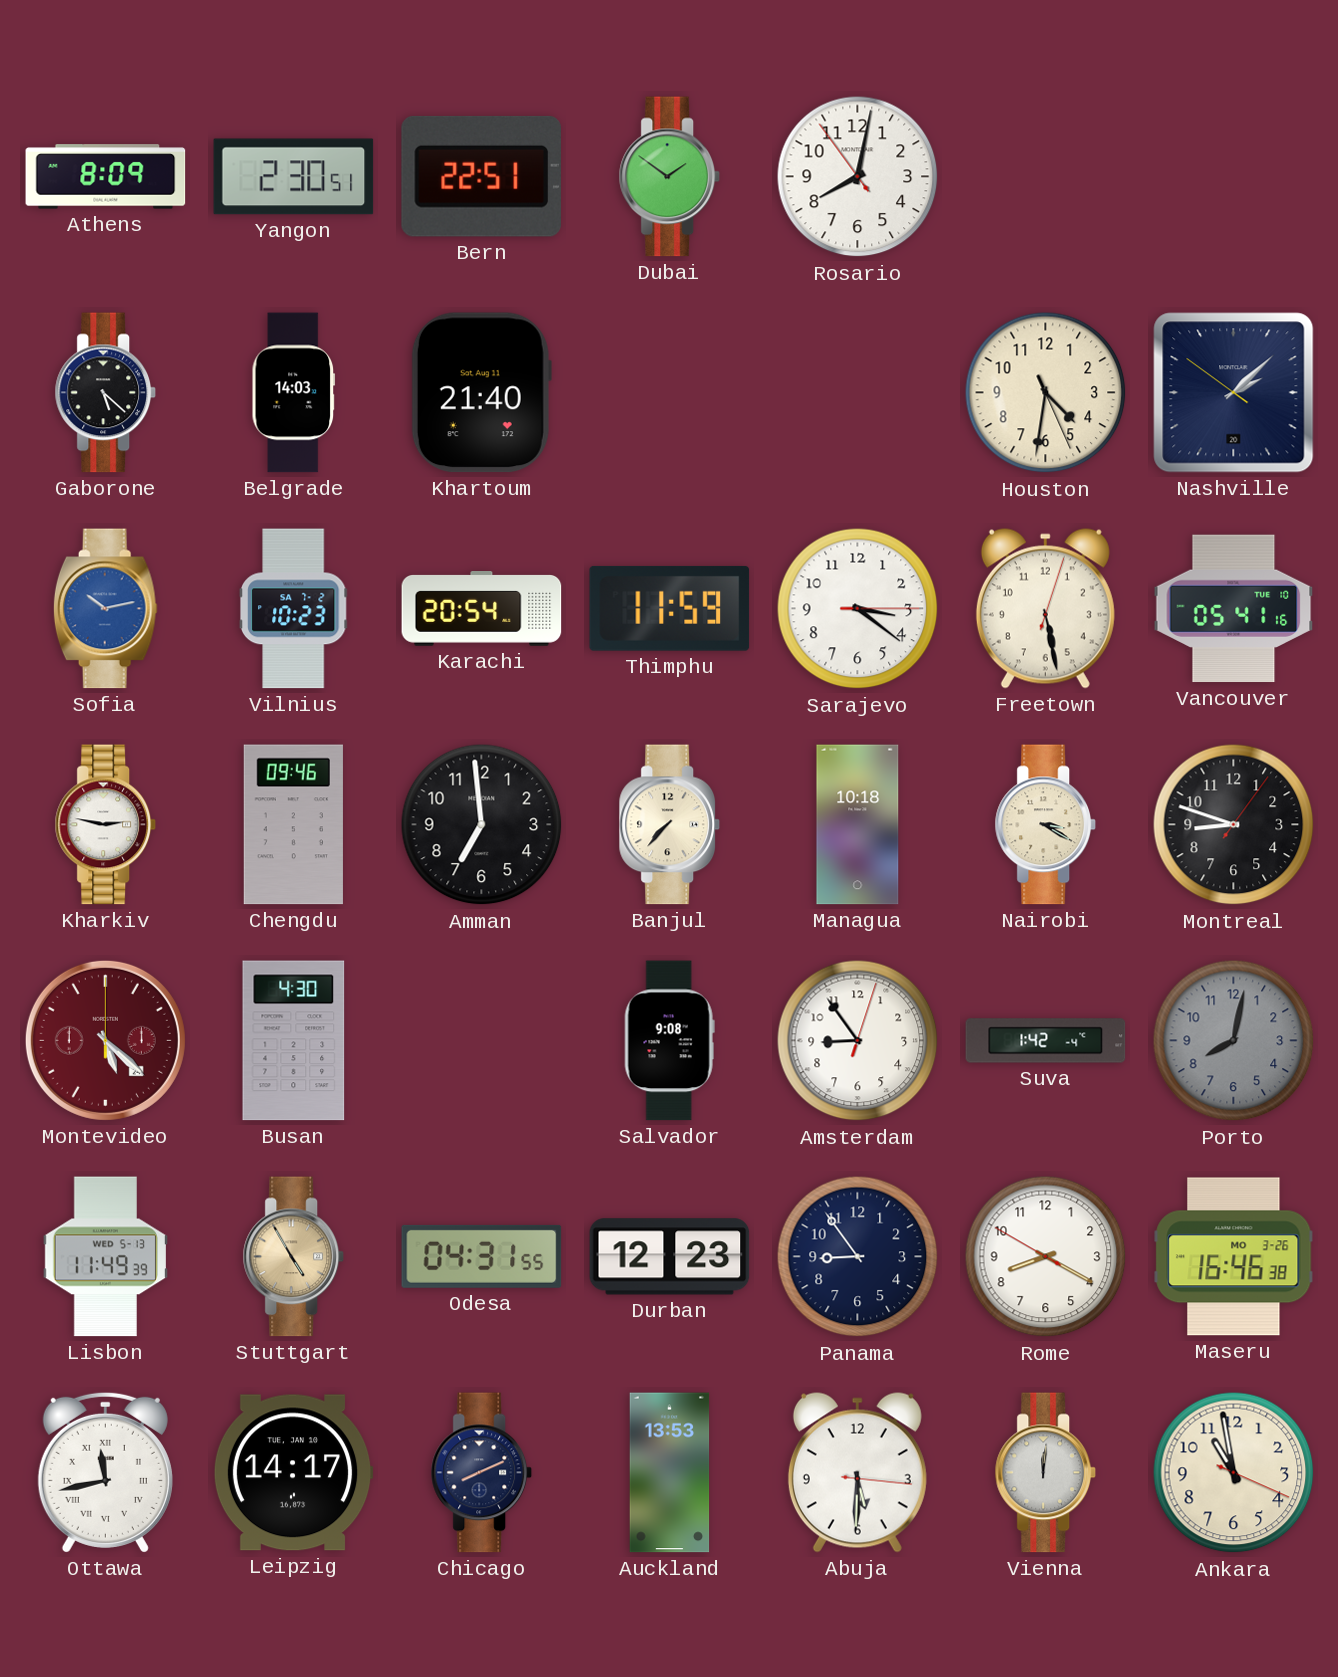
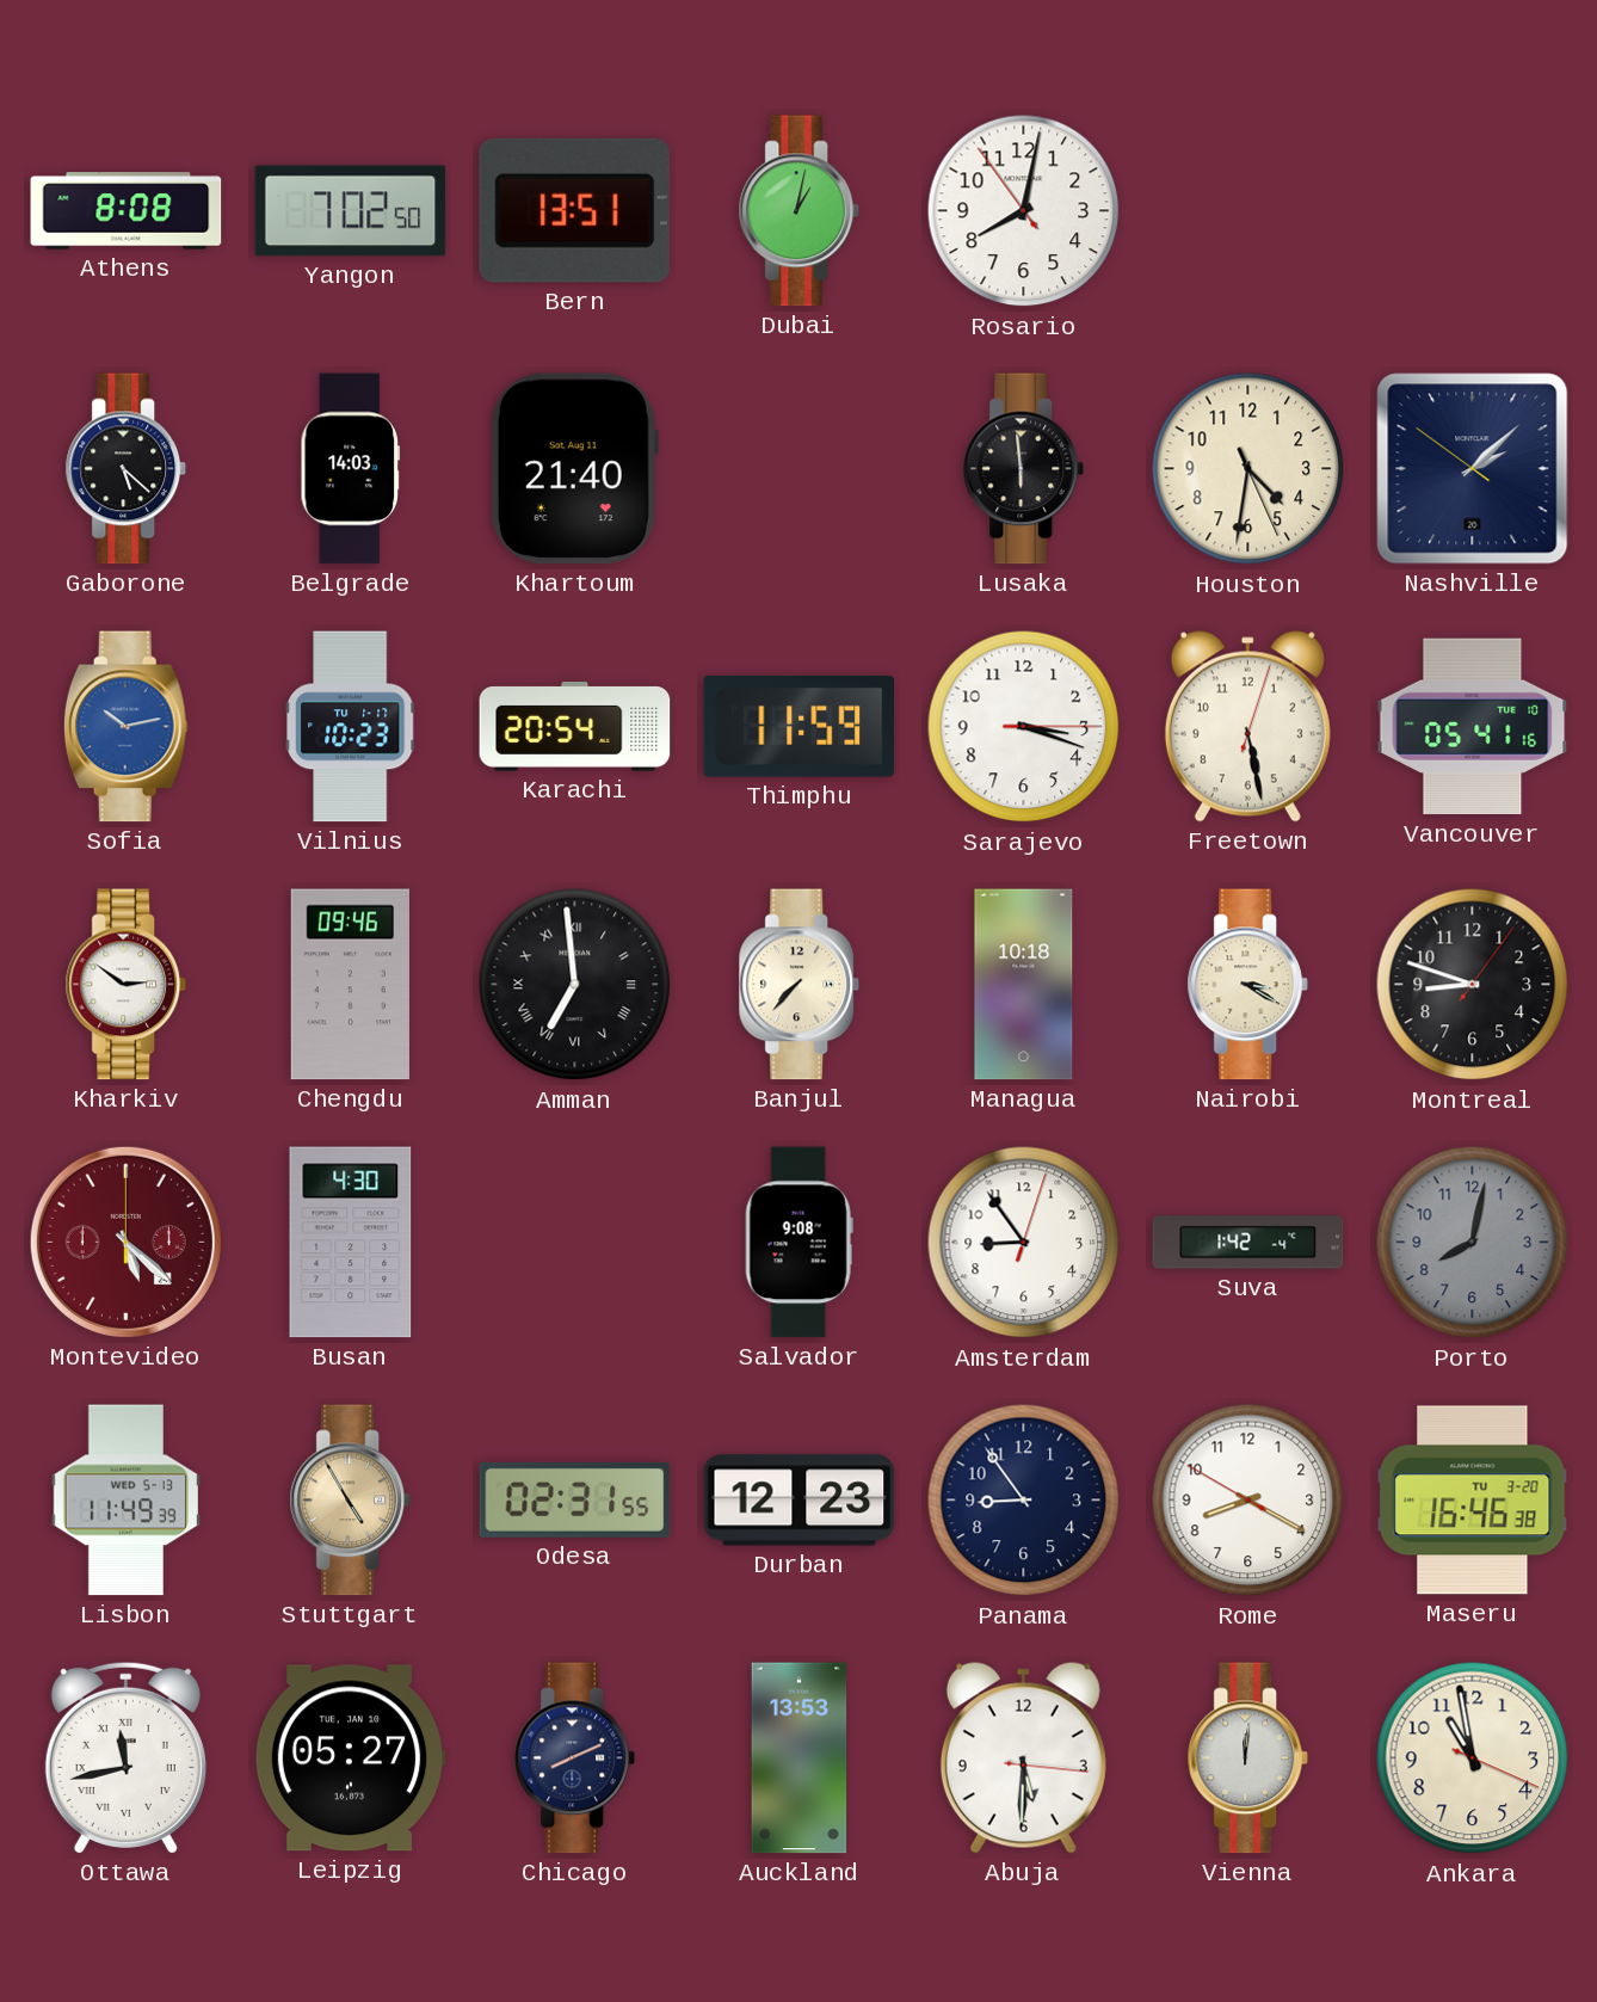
Athens: 8:09 -> 8:08 (127, 211)
Yangon: 2:30 -> 7:02 (351, 211)
Bern: 22:51 -> 13:51 (574, 210)
Dubai: 1:51 -> 1:02 (798, 211)
Lusaka: none -> 5:59 (1023, 469)
Vilnius date: SA 7-2 -> TU 1-17 (350, 727)
Sarajevo: 3:21 -> 3:18 (1024, 727)
Kharkiv: 2:47 -> 2:51 (125, 985)
Amman numerals: Arabic -> Roman (575, 985)
Odesa: 04:31 -> 02:31 (575, 1499)
Maseru date: MO 3-26 -> TU 3-20 (1473, 1501)
Leipzig: 14:17 -> 05:27 (350, 1758)
